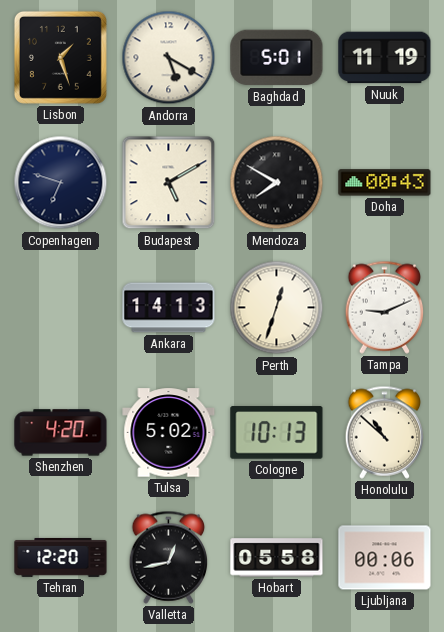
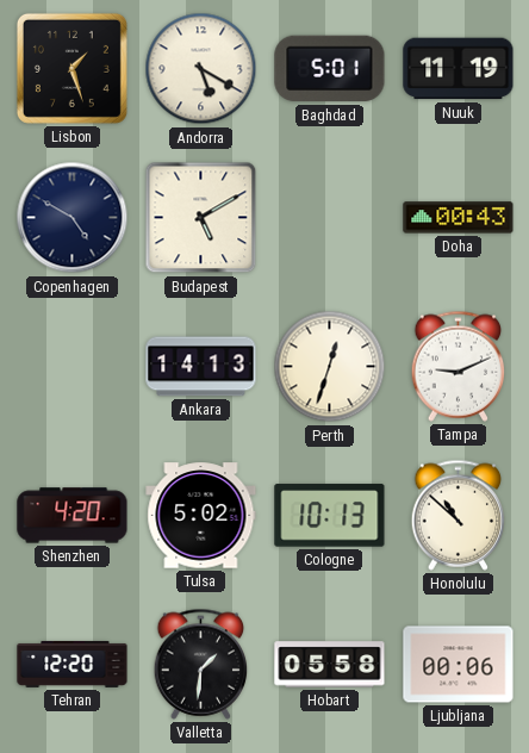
Copenhagen: 6:48 -> 4:50 (73, 218)
Mendoza: 7:50 -> none (277, 183)
Valletta: 12:43 -> 1:31 (201, 664)
